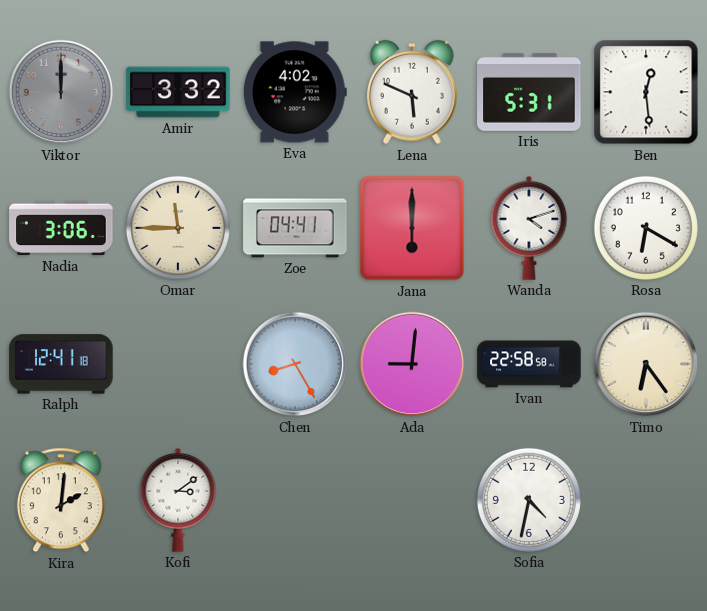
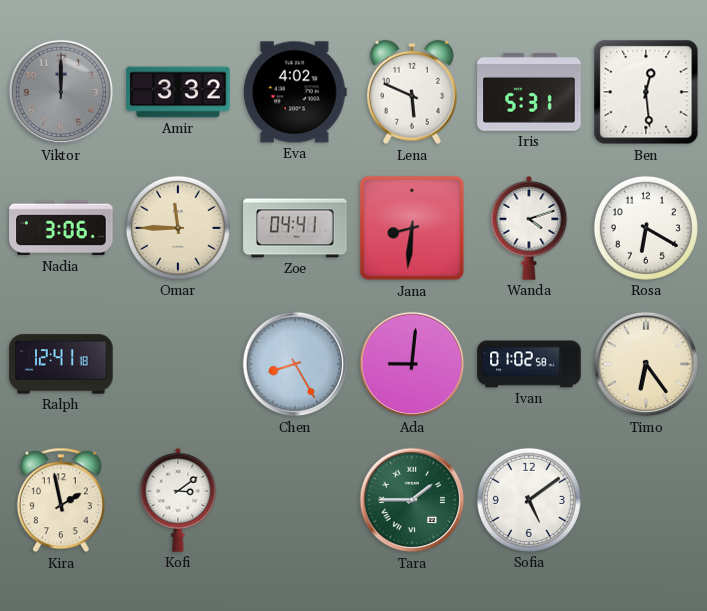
Jana: 6:00 -> 8:31 (412, 228)
Ivan: 22:58 -> 01:02 (529, 364)
Kira: 2:01 -> 1:58 (61, 500)
Tara: none -> 1:45 (412, 500)
Sofia: 4:32 -> 5:09 (529, 500)
